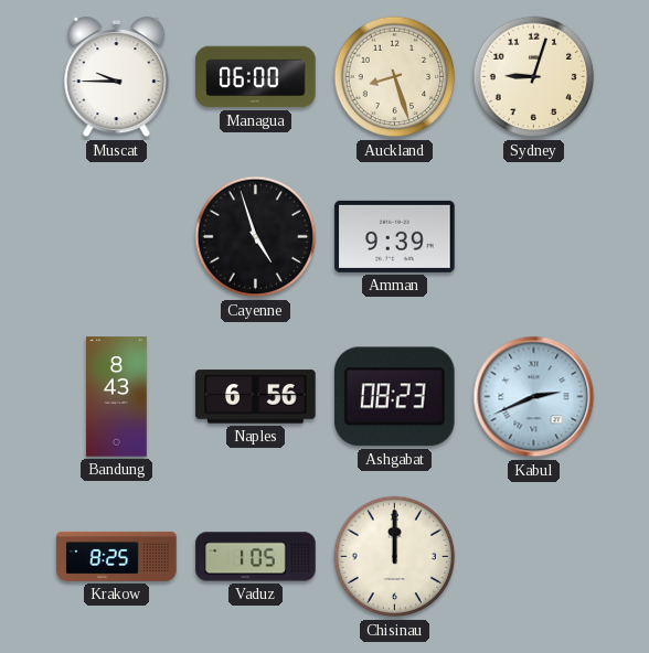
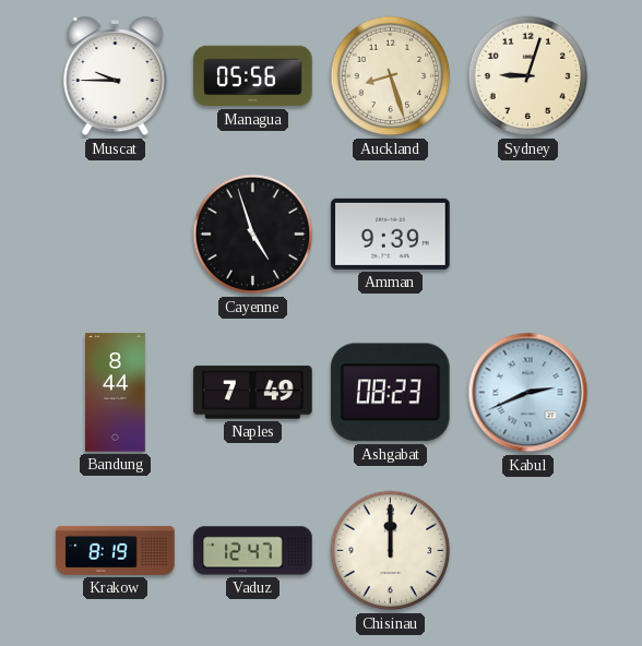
Managua: 06:00 -> 05:56 (253, 76)
Bandung: 8:43 -> 8:44 (116, 393)
Naples: 6:56 -> 7:49 (253, 393)
Krakow: 8:25 -> 8:19 (116, 550)
Vaduz: 1:05 -> 12:47 (253, 551)
